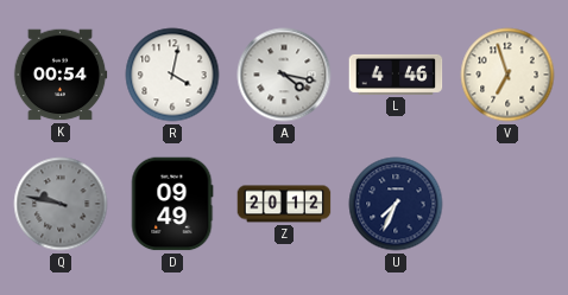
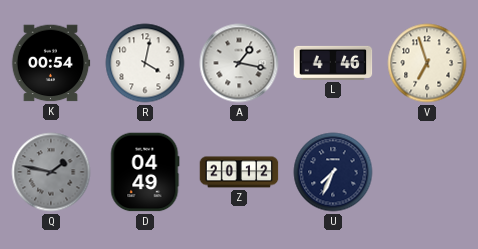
A: 4:17 -> 1:17 (239, 63)
Q: 9:47 -> 1:47 (51, 172)
D: 09:49 -> 04:49 (145, 172)
